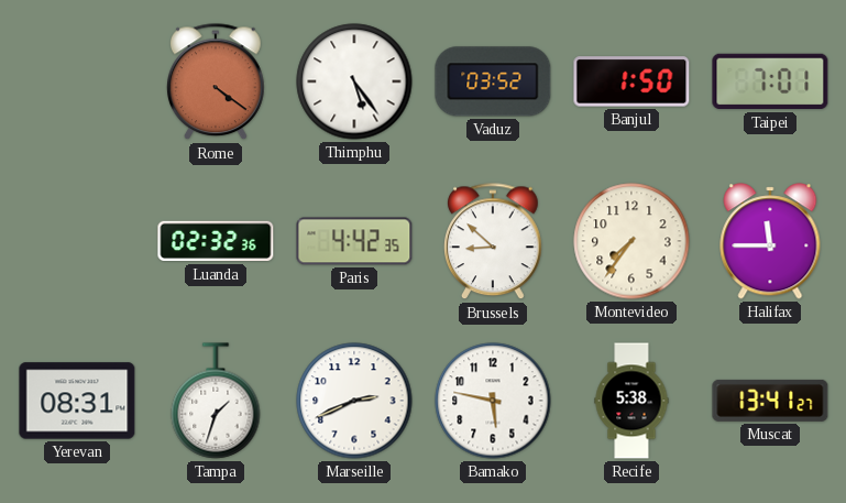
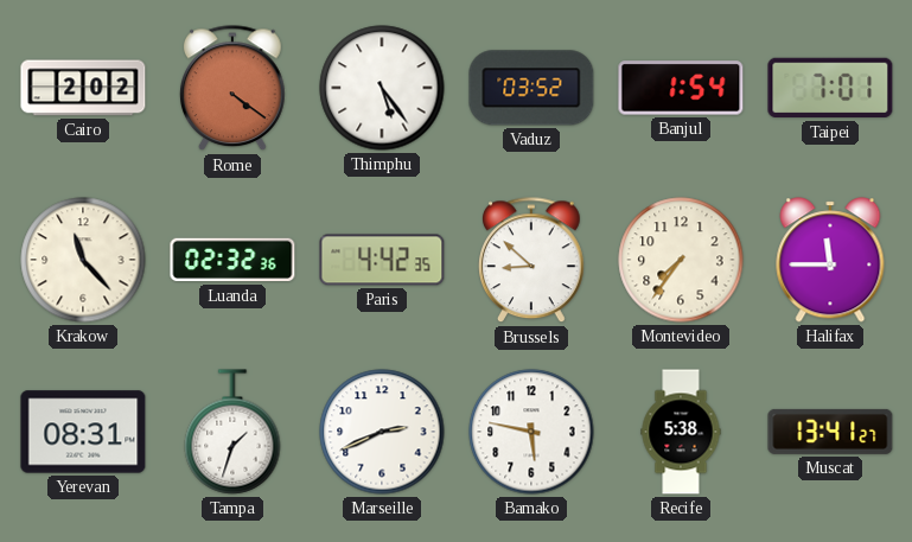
Cairo: none -> 2:02 (83, 88)
Banjul: 1:50 -> 1:54 (681, 88)
Krakow: none -> 11:23 (83, 260)
